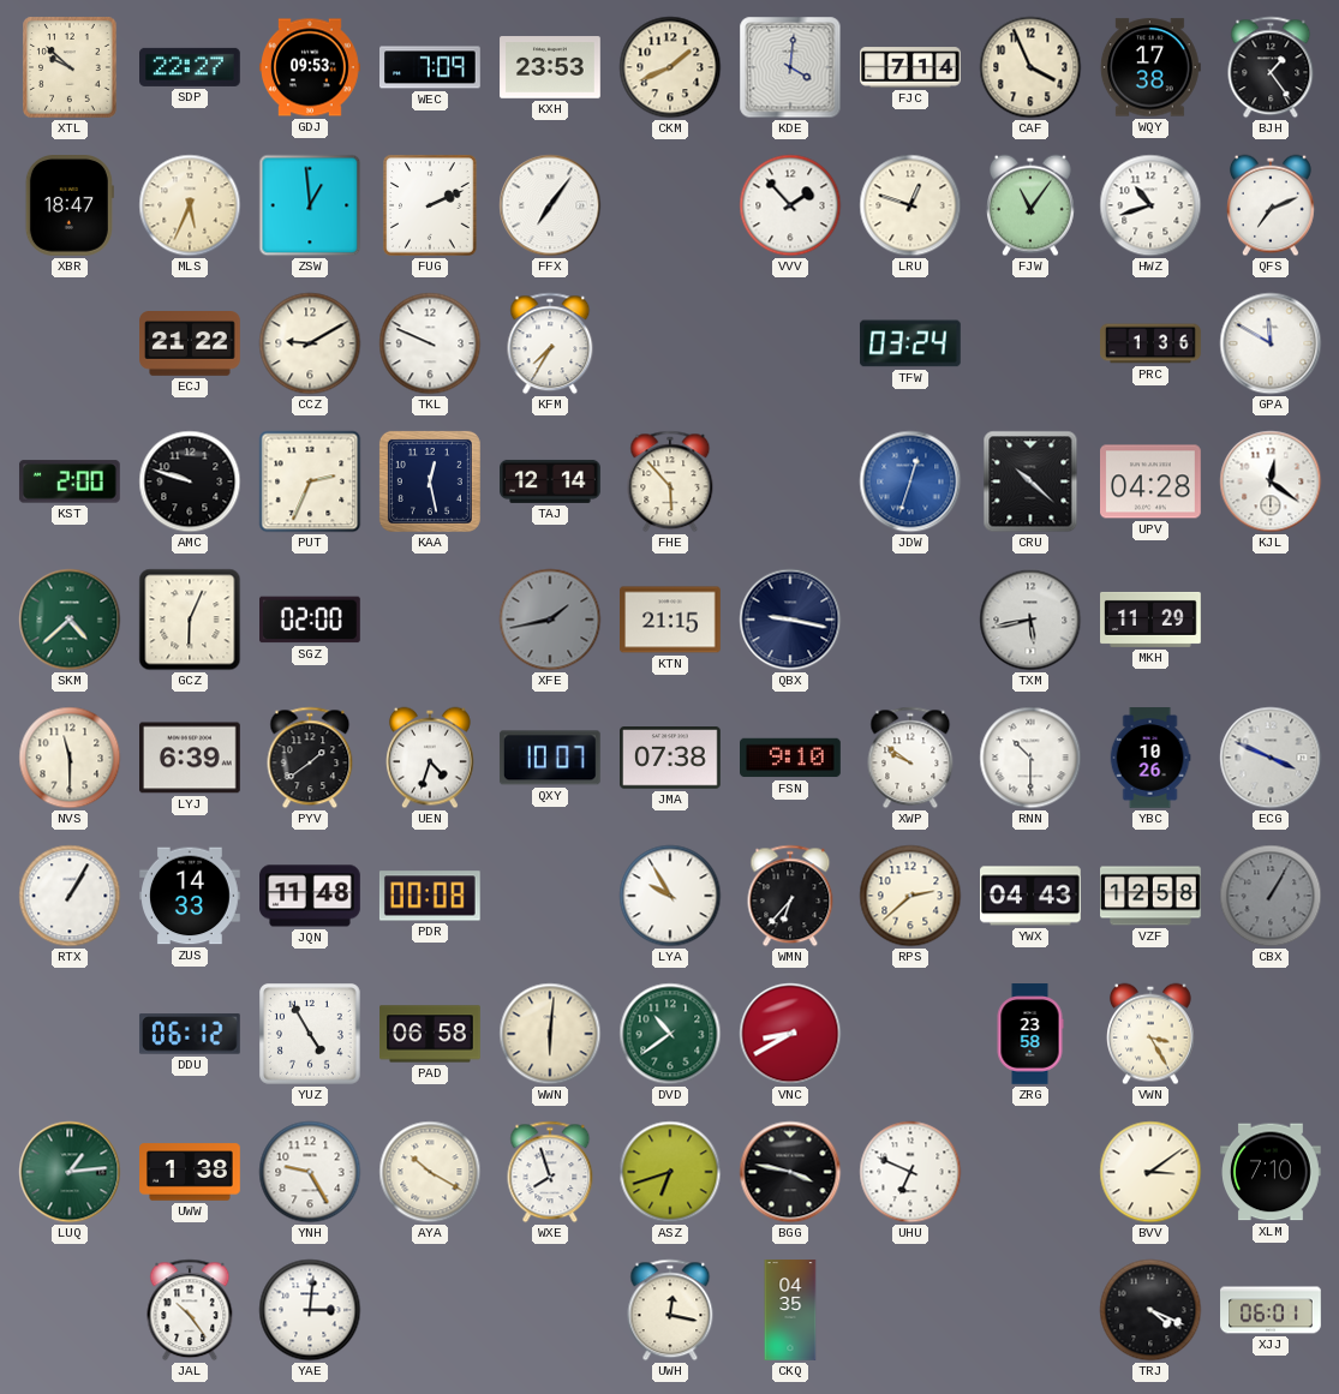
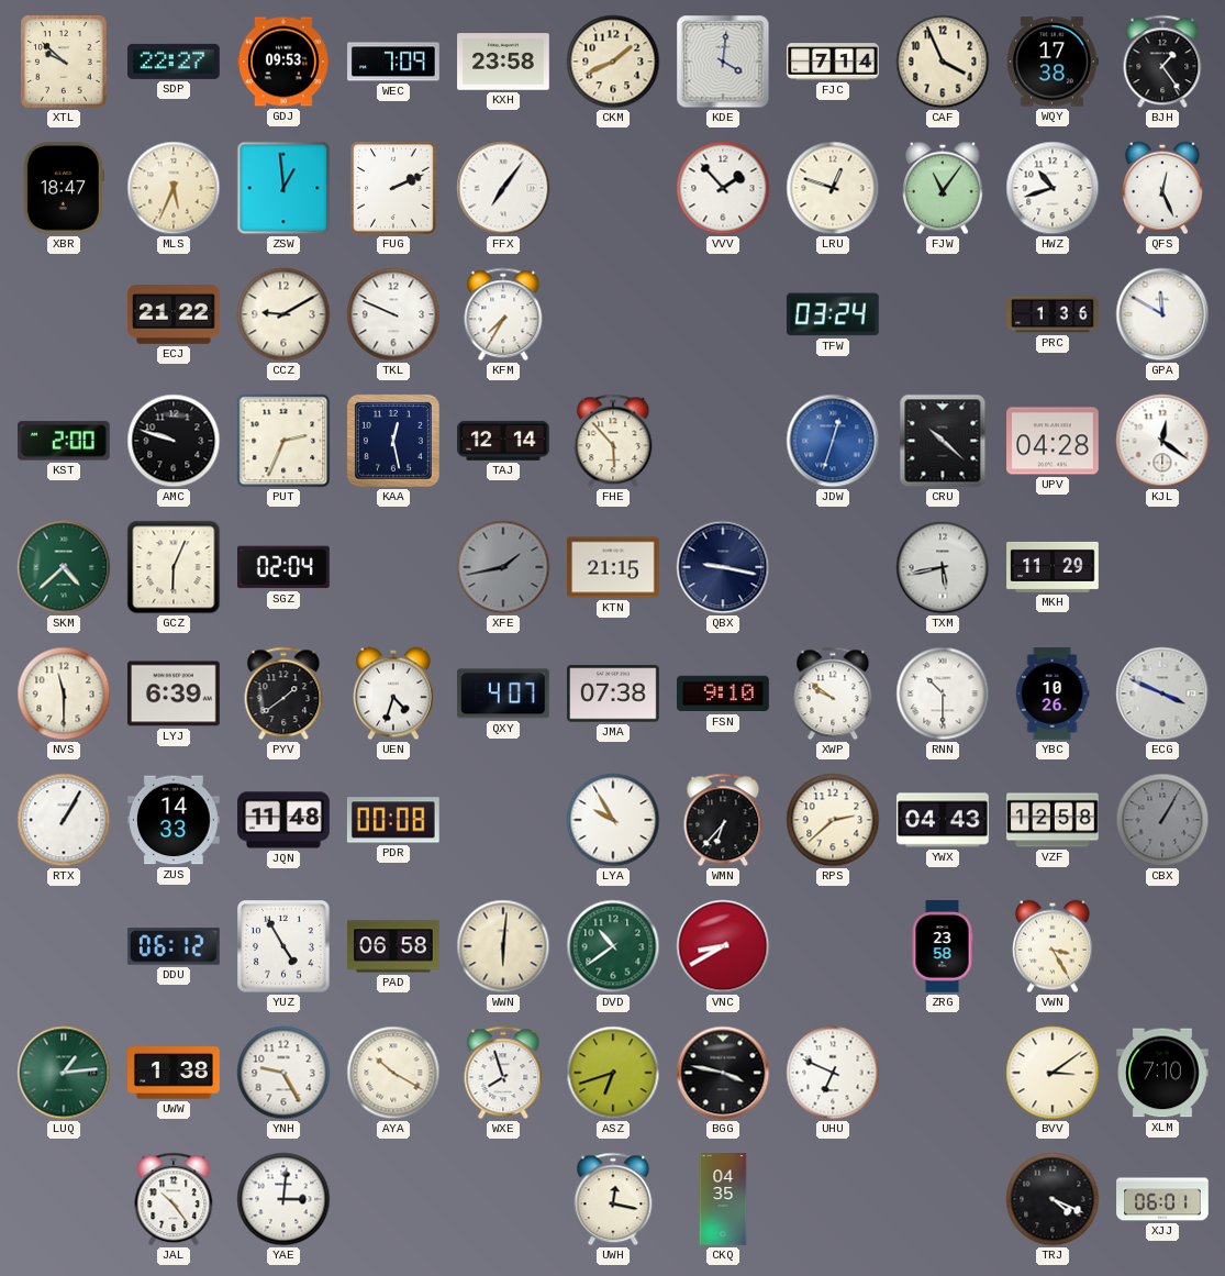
KXH: 23:53 -> 23:58 (503, 62)
QFS: 7:11 -> 12:26 (1163, 188)
SGZ: 02:00 -> 02:04 (285, 567)
QXY: 10:07 -> 4:07 (503, 694)
